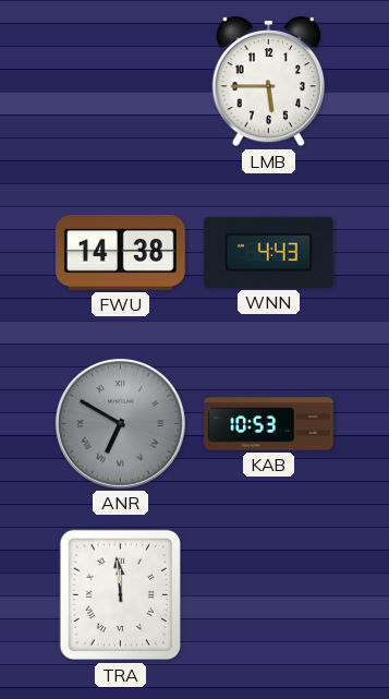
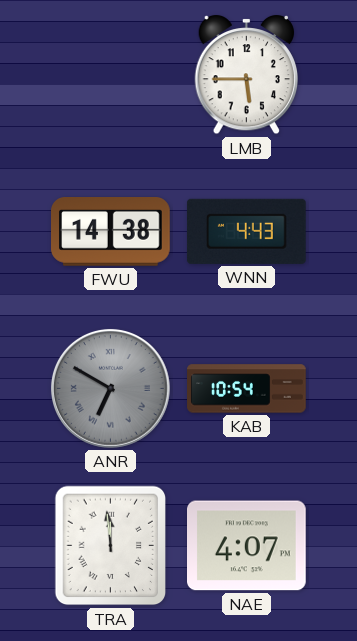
KAB: 10:53 -> 10:54 (247, 389)
NAE: none -> 4:07 (247, 546)
